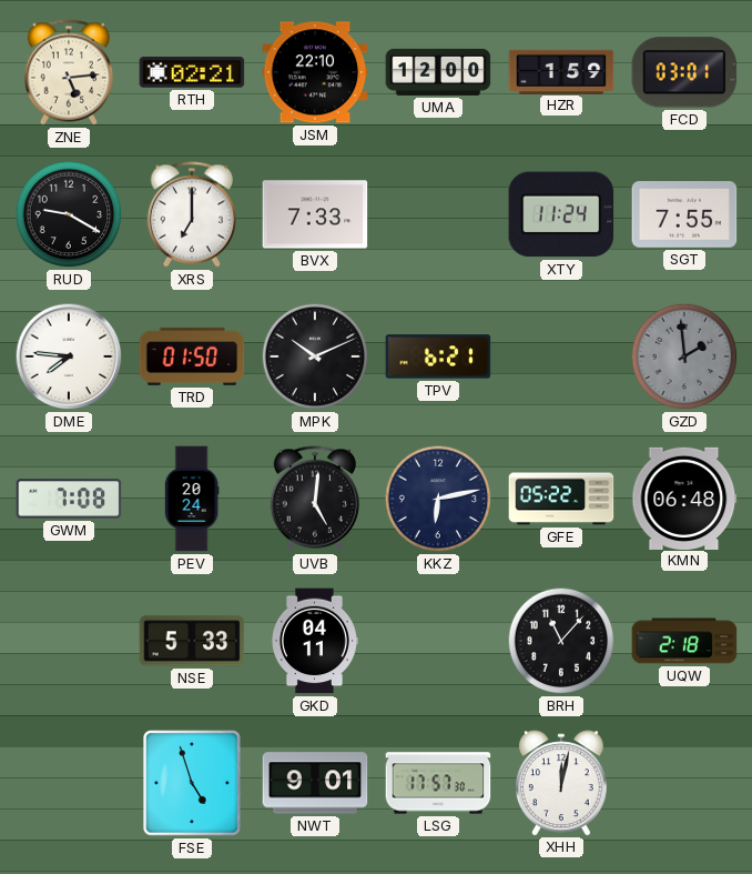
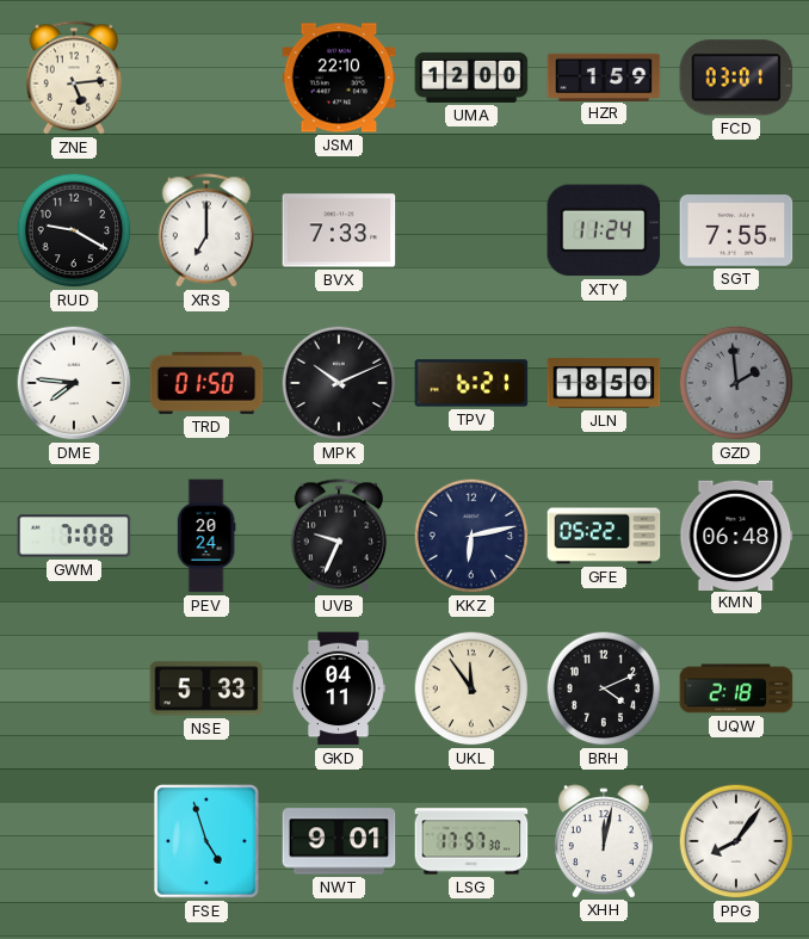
RTH: 02:21 -> none (192, 72)
JLN: none -> 18:50 (604, 383)
UVB: 5:01 -> 9:34 (338, 536)
UKL: none -> 11:54 (471, 688)
BRH: 11:07 -> 4:11 (604, 688)
PPG: none -> 8:06 (736, 841)
